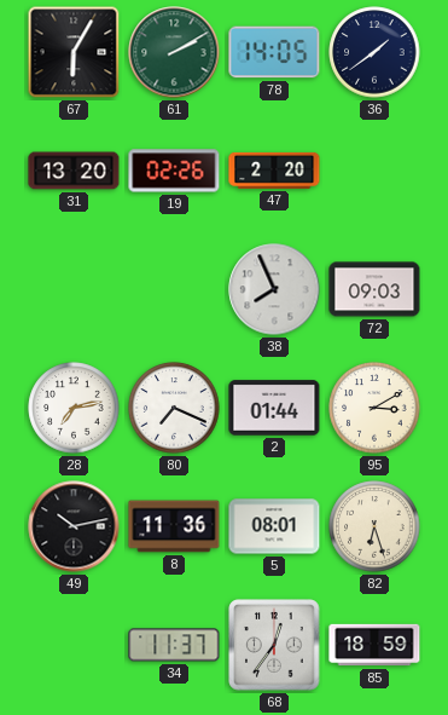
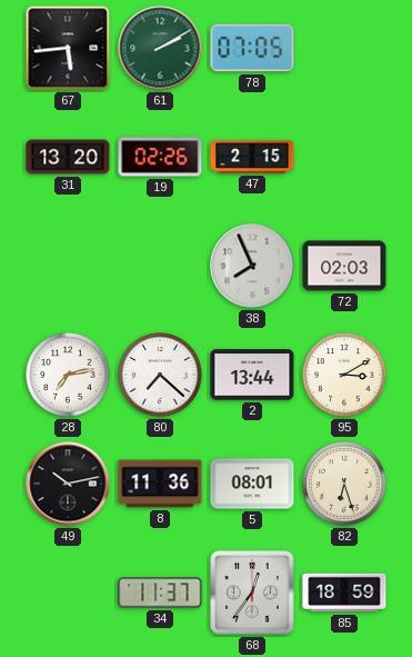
67: 6:05 -> 5:44 (68, 48)
78: 14:05 -> 07:05 (252, 48)
36: 1:39 -> none (374, 52)
47: 2:20 -> 2:15 (252, 157)
72: 09:03 -> 02:03 (344, 266)
80: 7:19 -> 7:22 (160, 375)
2: 01:44 -> 13:44 (252, 375)
